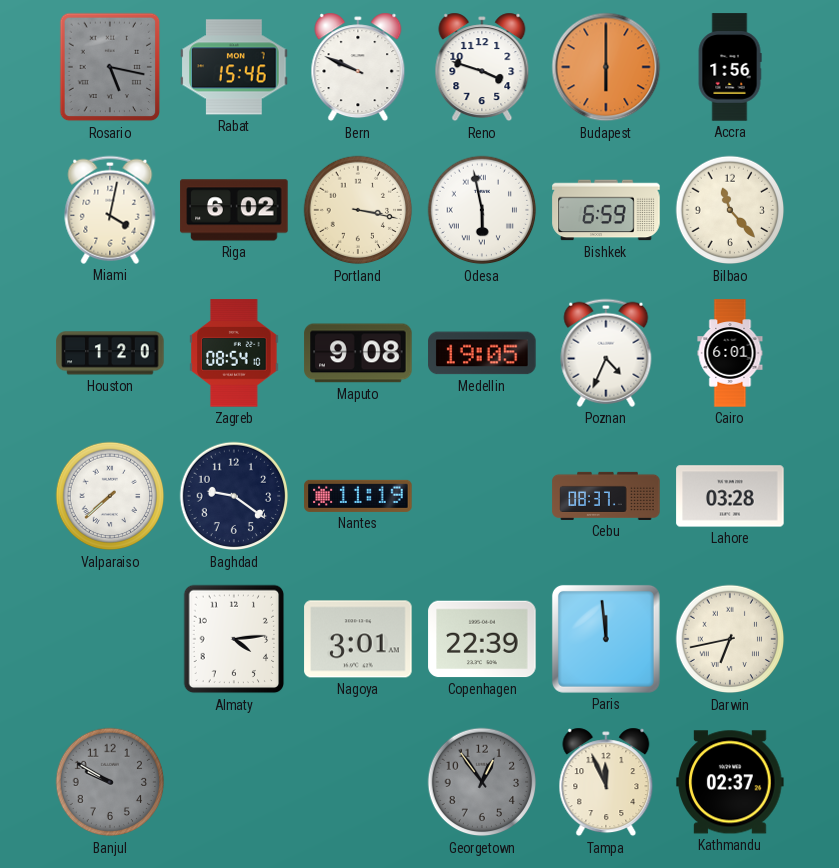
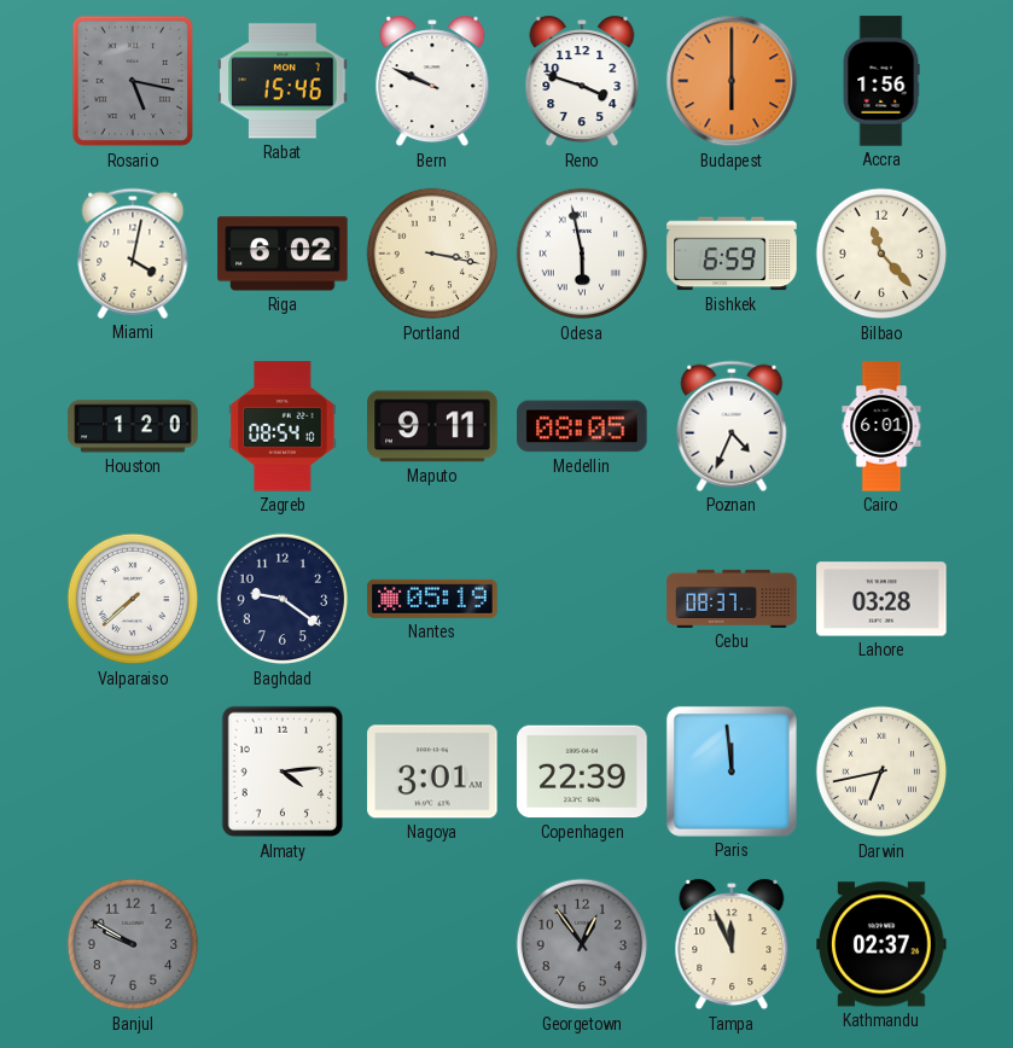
Maputo: 9:08 -> 9:11 (432, 426)
Medellin: 19:05 -> 08:05 (582, 426)
Nantes: 11:19 -> 05:19 (432, 599)
